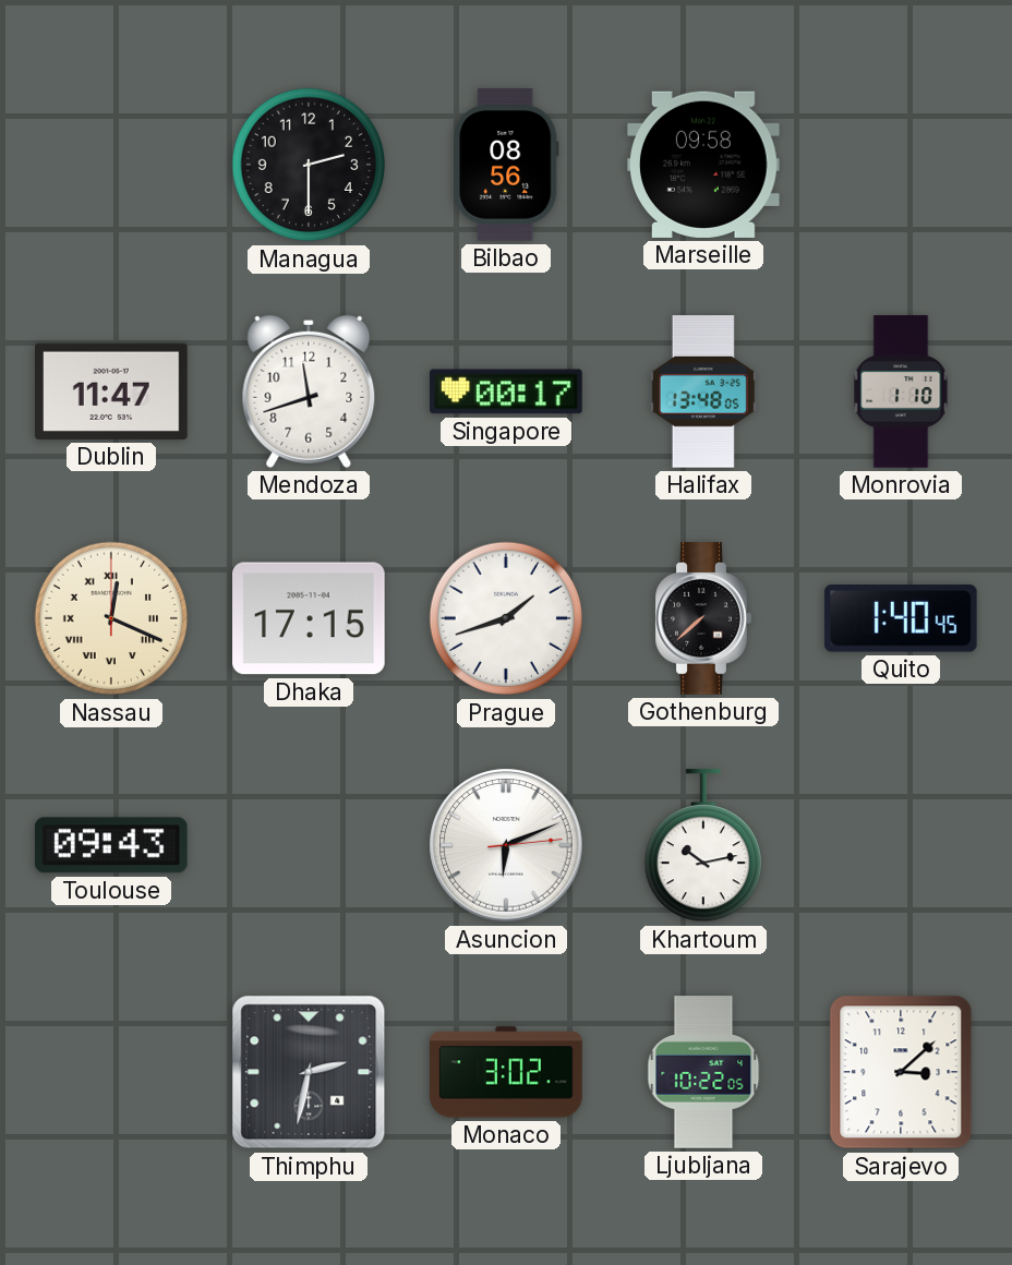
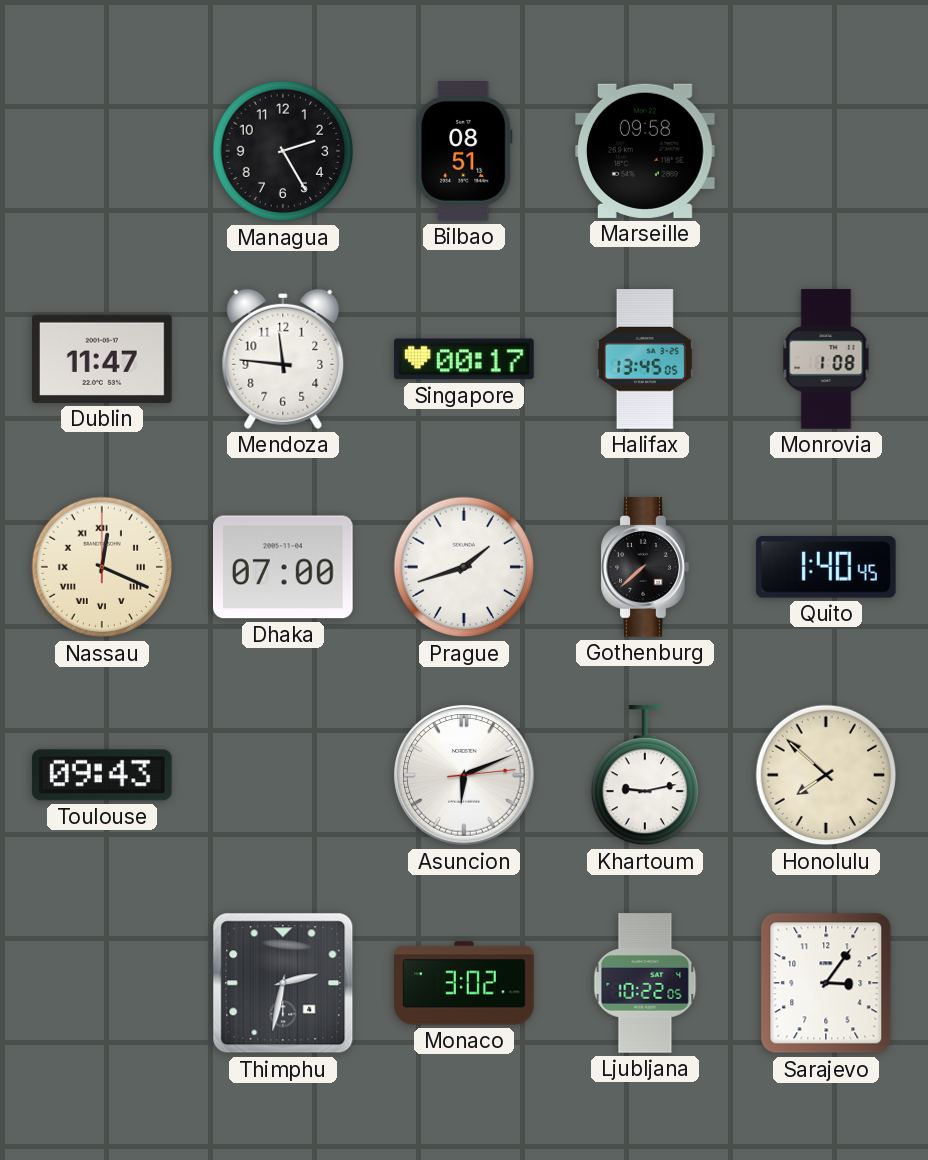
Managua: 2:30 -> 2:25 (283, 151)
Bilbao: 08:56 -> 08:51 (464, 151)
Mendoza: 11:42 -> 11:46 (283, 359)
Halifax: 13:48 -> 13:45 (645, 359)
Monrovia: 1:10 -> 1:08 (826, 359)
Dhaka: 17:15 -> 07:00 (284, 567)
Khartoum: 10:13 -> 9:13 (644, 776)
Honolulu: none -> 7:52 (826, 775)
Sarajevo: 3:08 -> 3:06 (826, 983)
